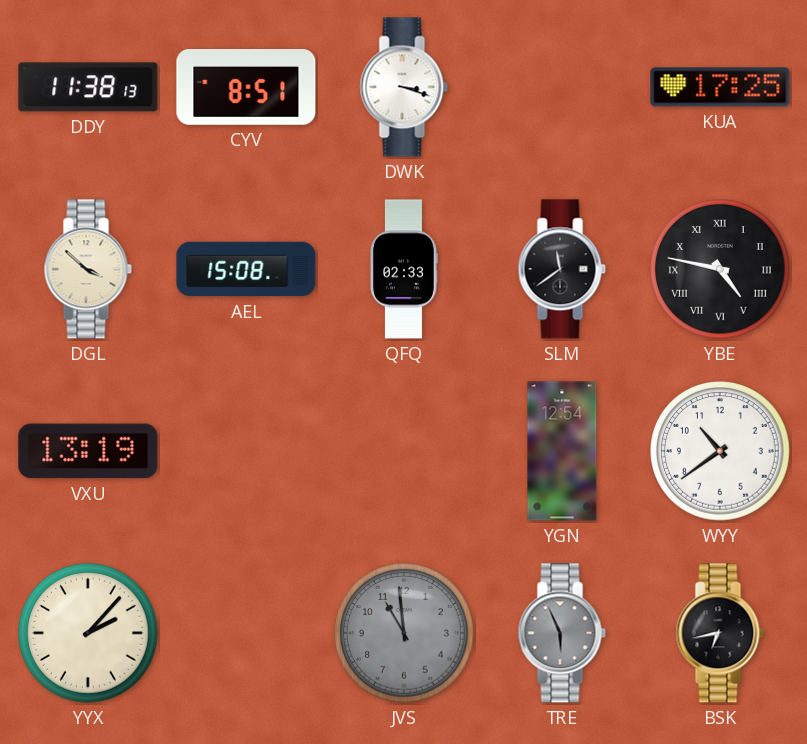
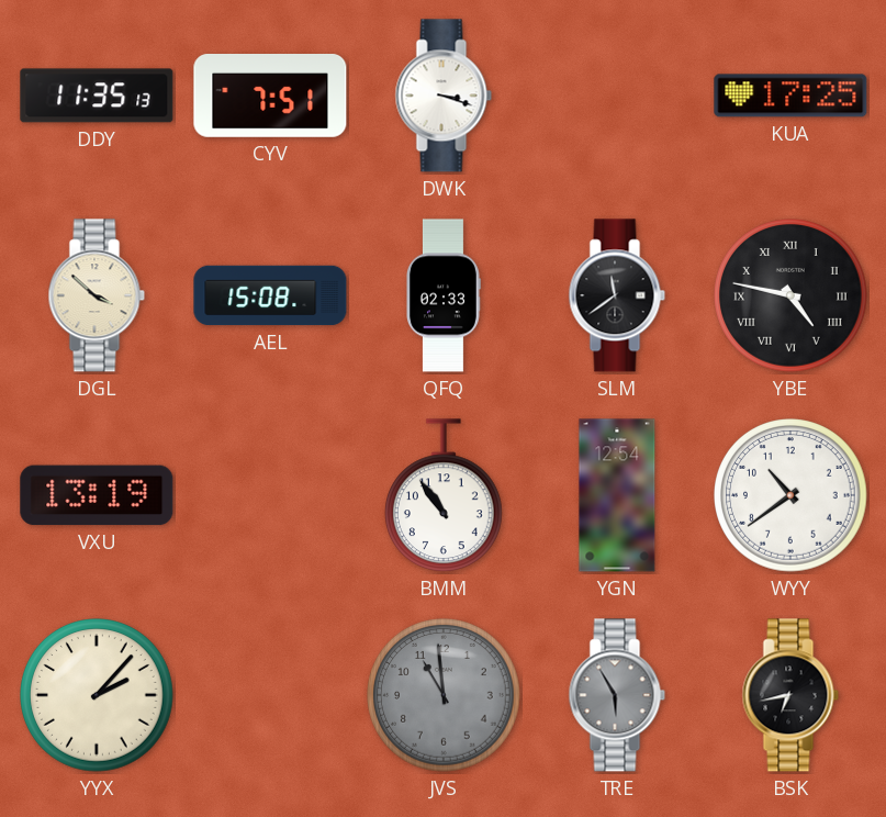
DDY: 11:38 -> 11:35 (97, 96)
CYV: 8:51 -> 7:51 (270, 97)
BMM: none -> 10:54 (444, 496)
TRE: 5:56 -> 5:55 (617, 695)
